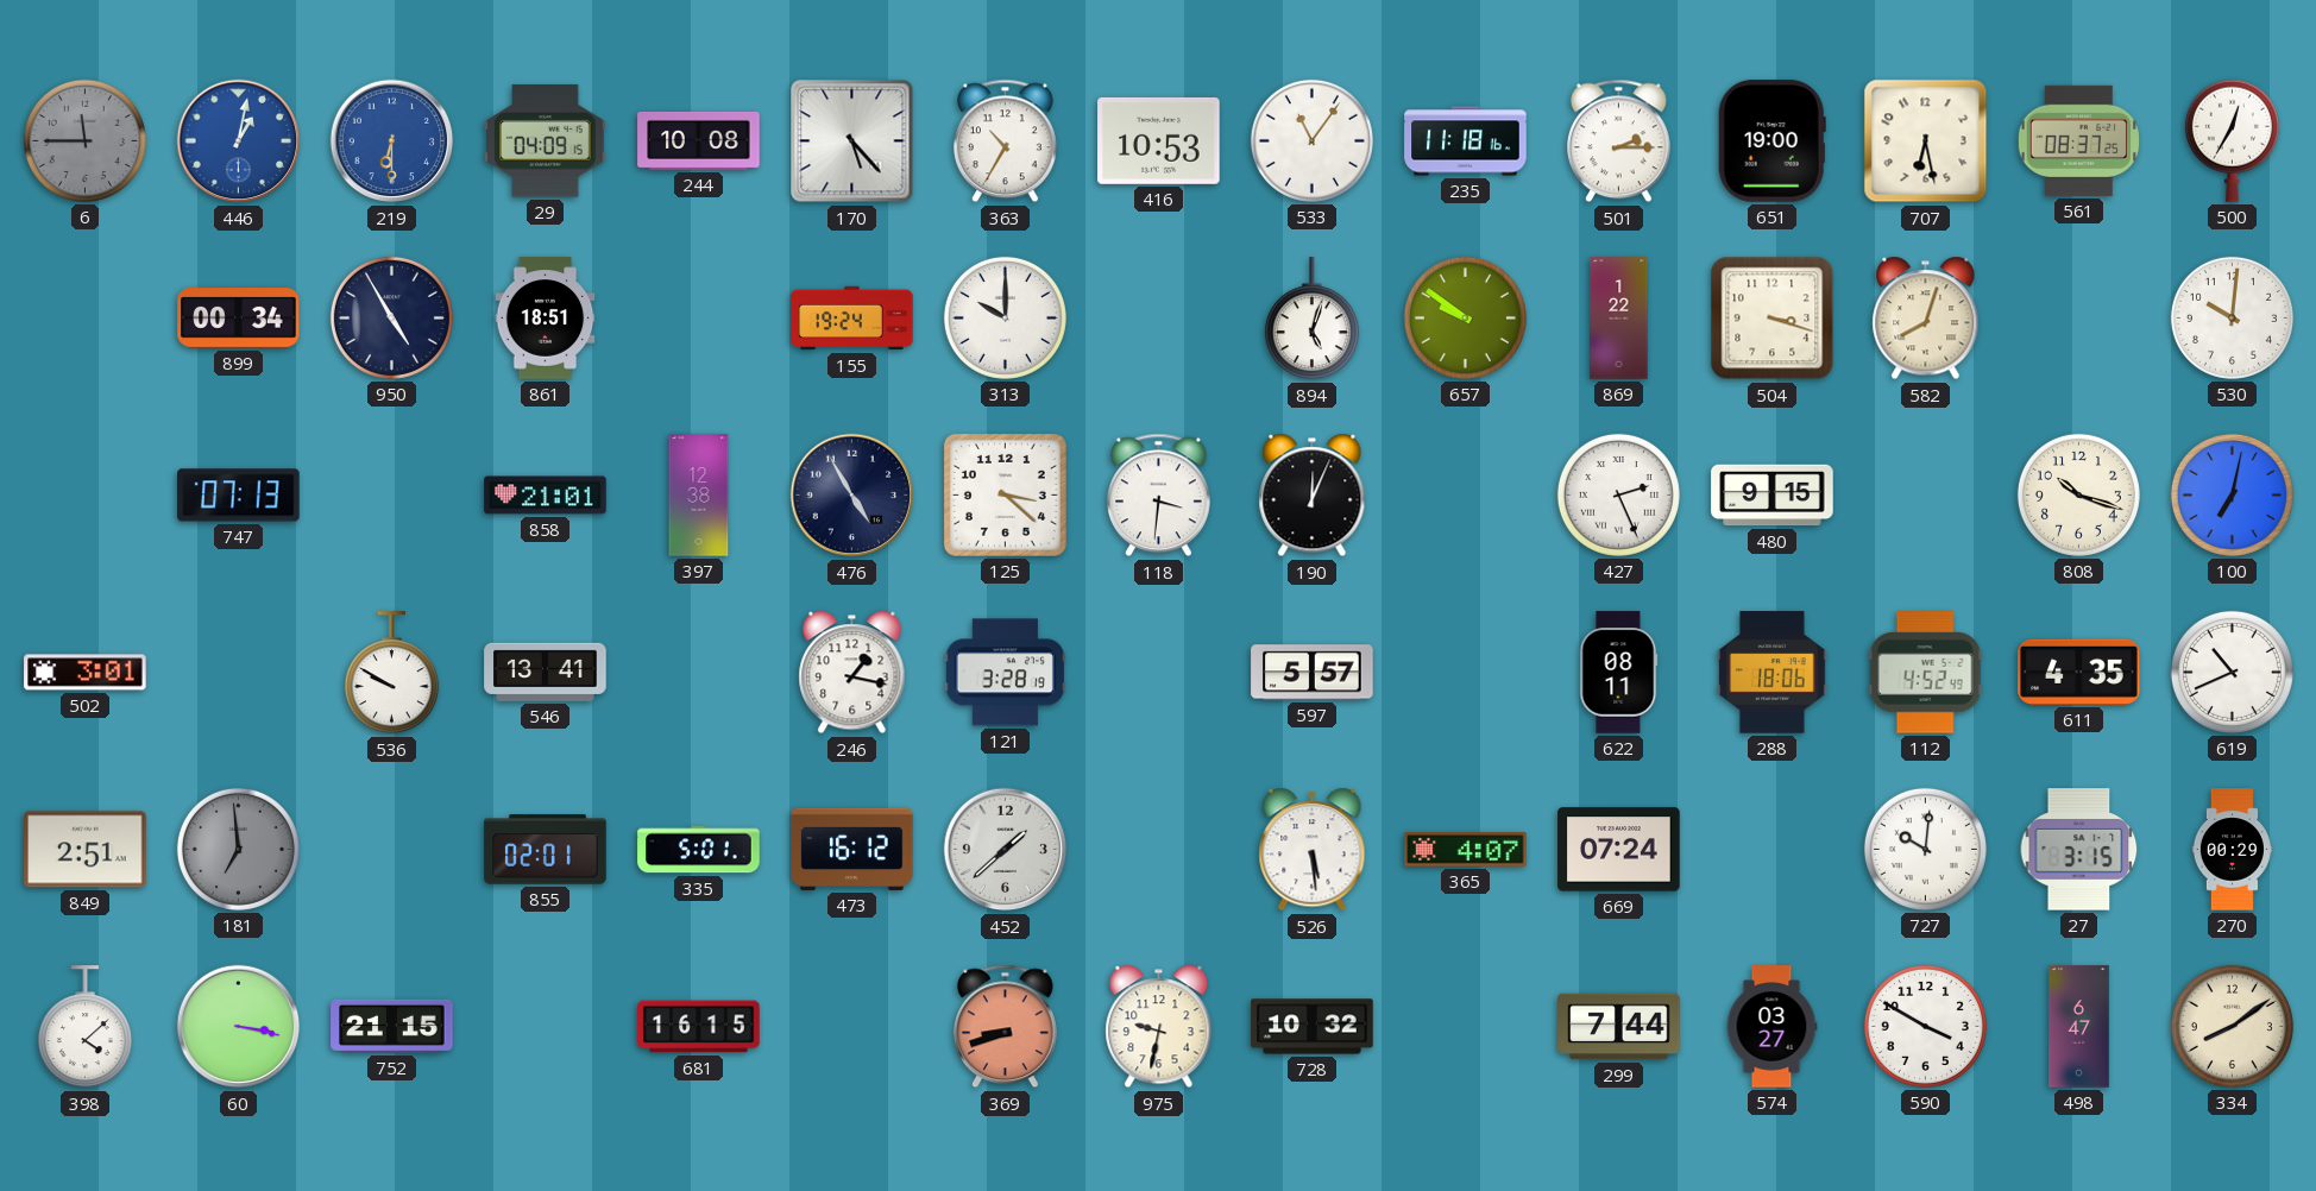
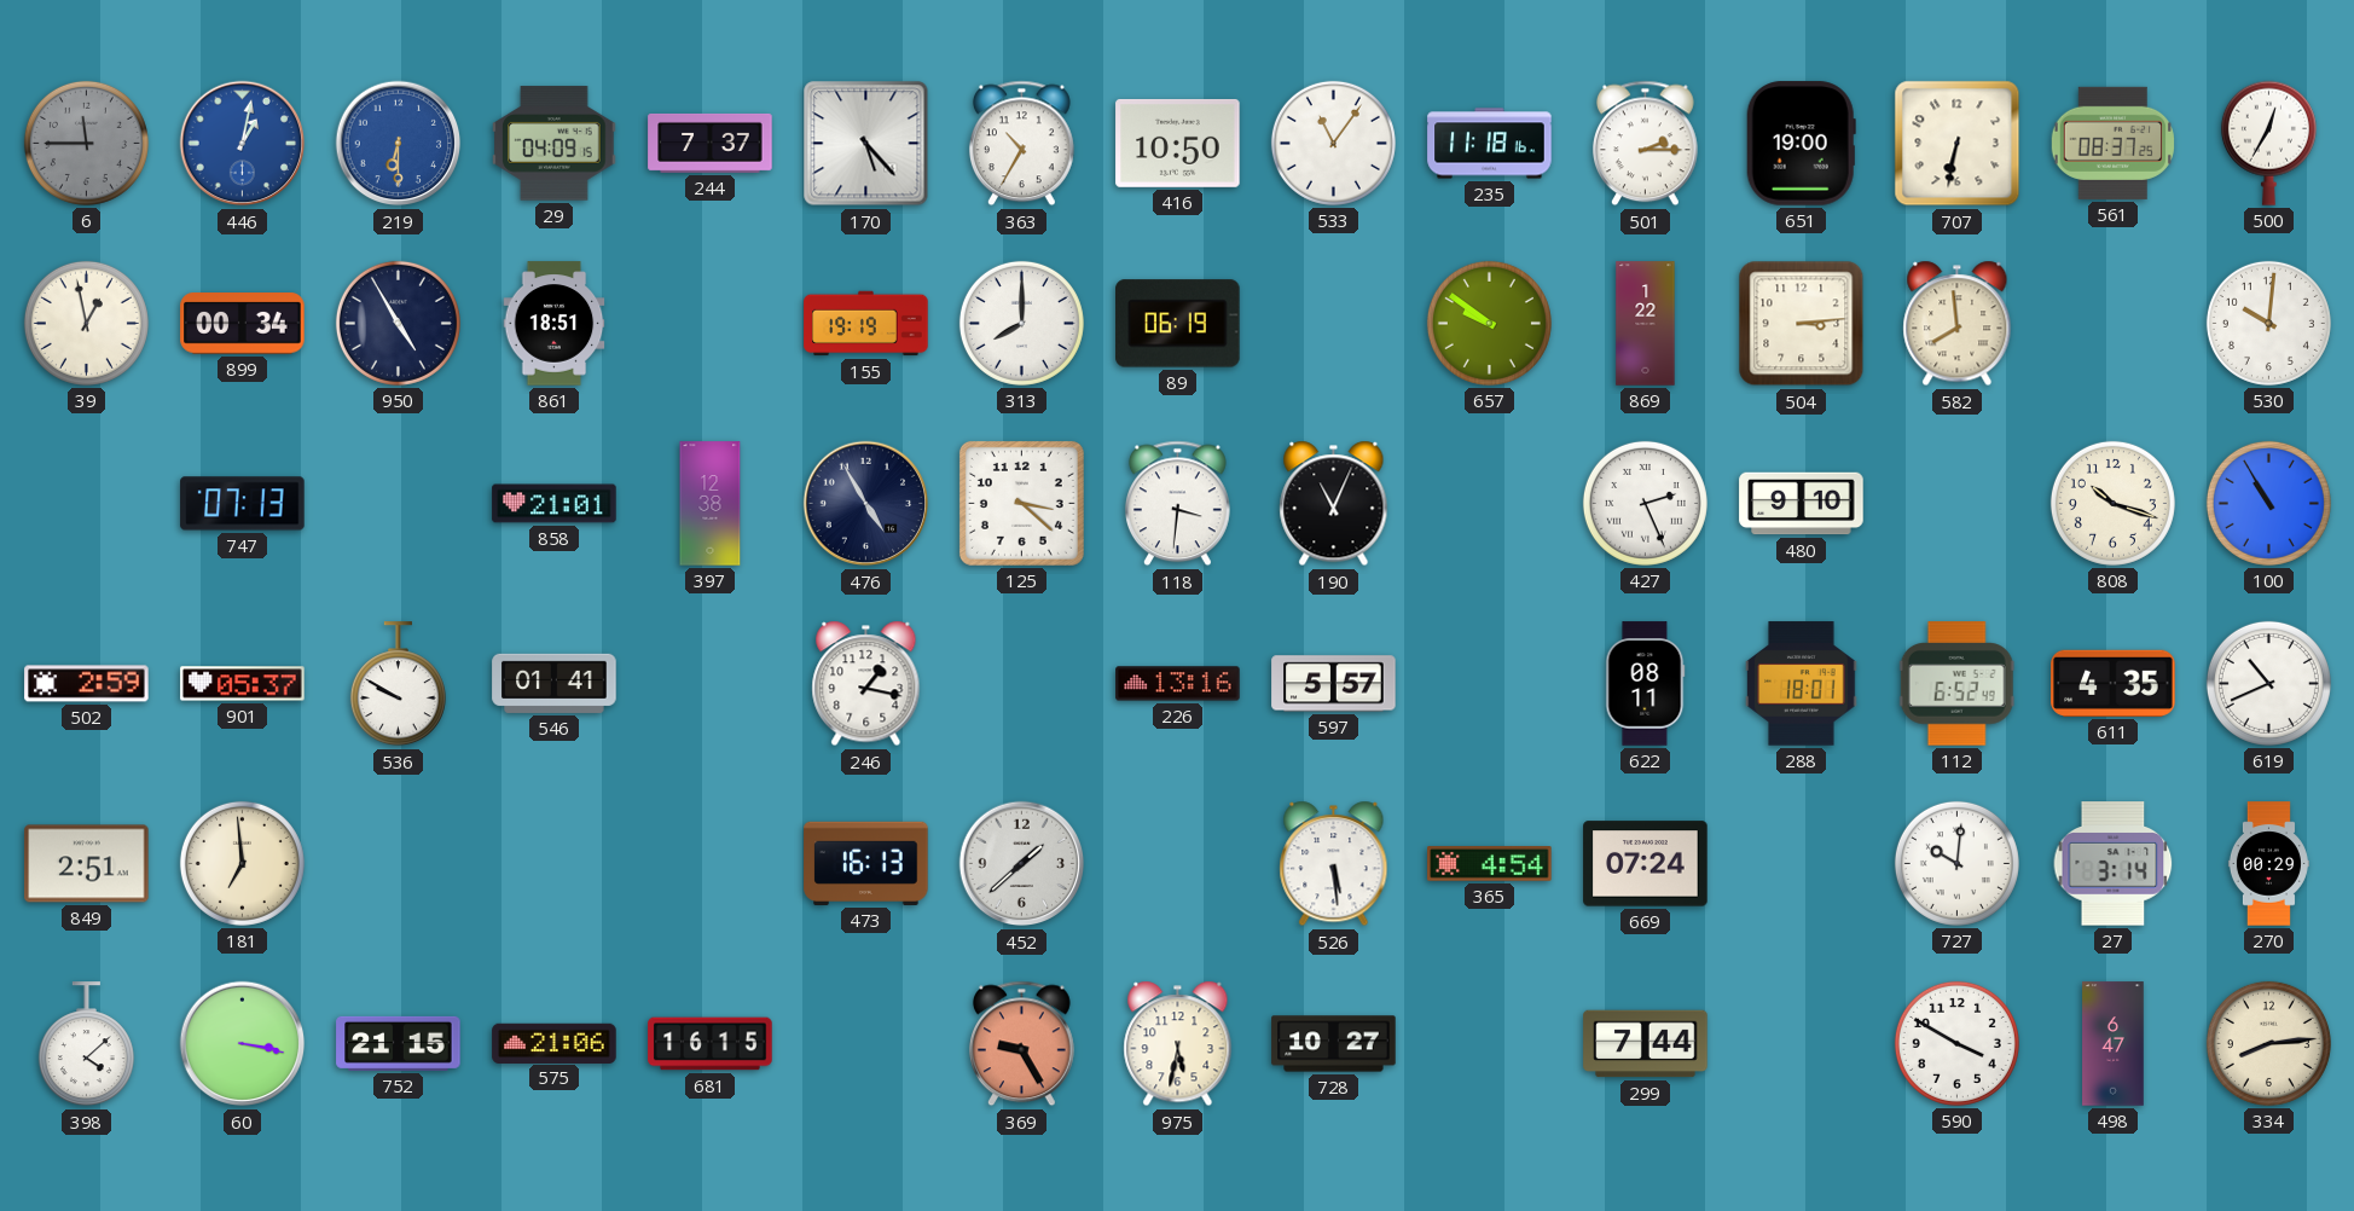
244: 10:08 -> 7:37 (711, 143)
416: 10:53 -> 10:50 (1178, 143)
707: 6:28 -> 6:32 (1958, 144)
39: none -> 12:58 (86, 323)
155: 19:24 -> 19:19 (866, 324)
313: 10:00 -> 8:00 (1021, 323)
89: none -> 06:19 (1178, 324)
894: 5:03 -> none (1311, 319)
504: 3:18 -> 3:14 (1802, 324)
582: 8:03 -> 7:59 (1958, 324)
190: 12:04 -> 11:04 (1334, 504)
480: 9:15 -> 9:10 (1802, 504)
100: 7:02 -> 10:55 (2268, 503)
502: 3:01 -> 2:59 (87, 684)
901: none -> 05:37 (243, 684)
546: 13:41 -> 01:41 (555, 683)
121: 3:28 -> none (1005, 673)
226: none -> 13:16 (1178, 684)
288: 18:06 -> 18:01 (1802, 684)
112: 4:52 -> 6:52 (1956, 684)
181 dial: grey -> cream (242, 863)
855: 02:01 -> none (546, 850)
335: 5:01 -> none (699, 850)
473: 16:12 -> 16:13 (866, 863)
365: 4:07 -> 4:54 (1490, 864)
27: 3:15 -> 3:14 (2114, 864)
575: none -> 21:06 (555, 1043)
369: 8:42 -> 9:25 (1021, 1044)
975: 9:32 -> 5:32 (1178, 1044)
728: 10:32 -> 10:27 (1334, 1044)
574: 03:27 -> none (1771, 1027)
334: 8:09 -> 8:14 (2268, 1043)
